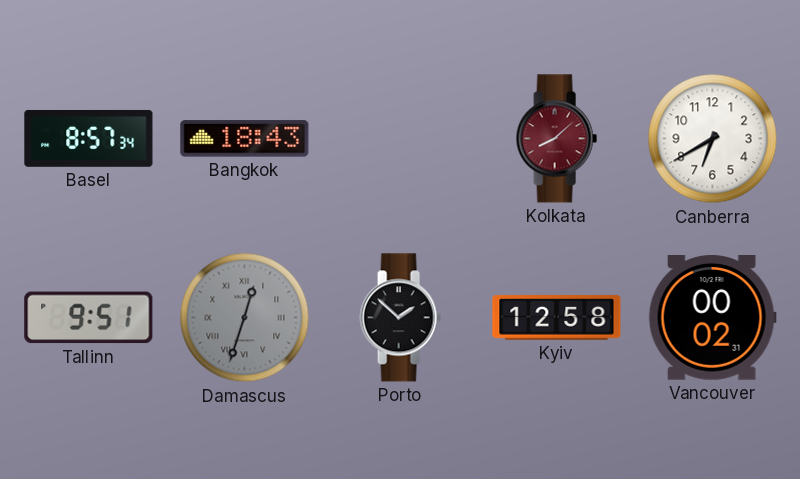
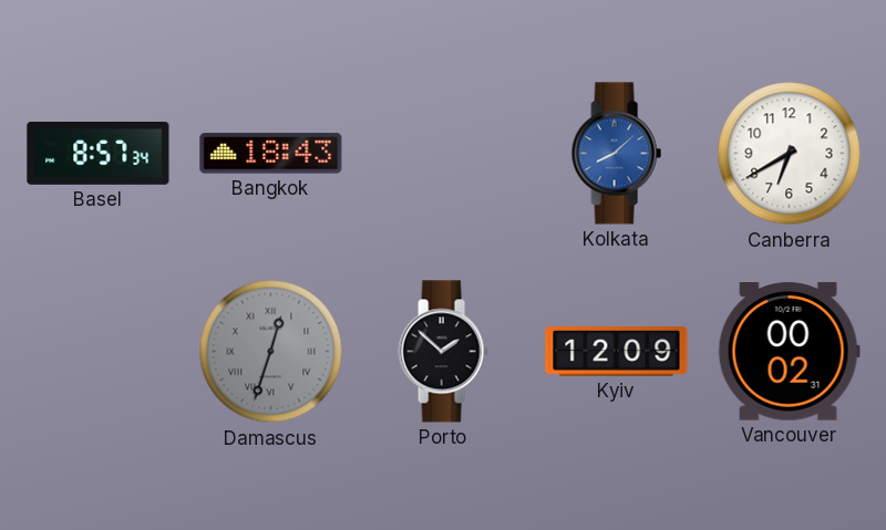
Kolkata dial: burgundy -> blue (616, 154)
Tallinn: 9:51 -> none (89, 318)
Kyiv: 12:58 -> 12:09 (617, 352)
